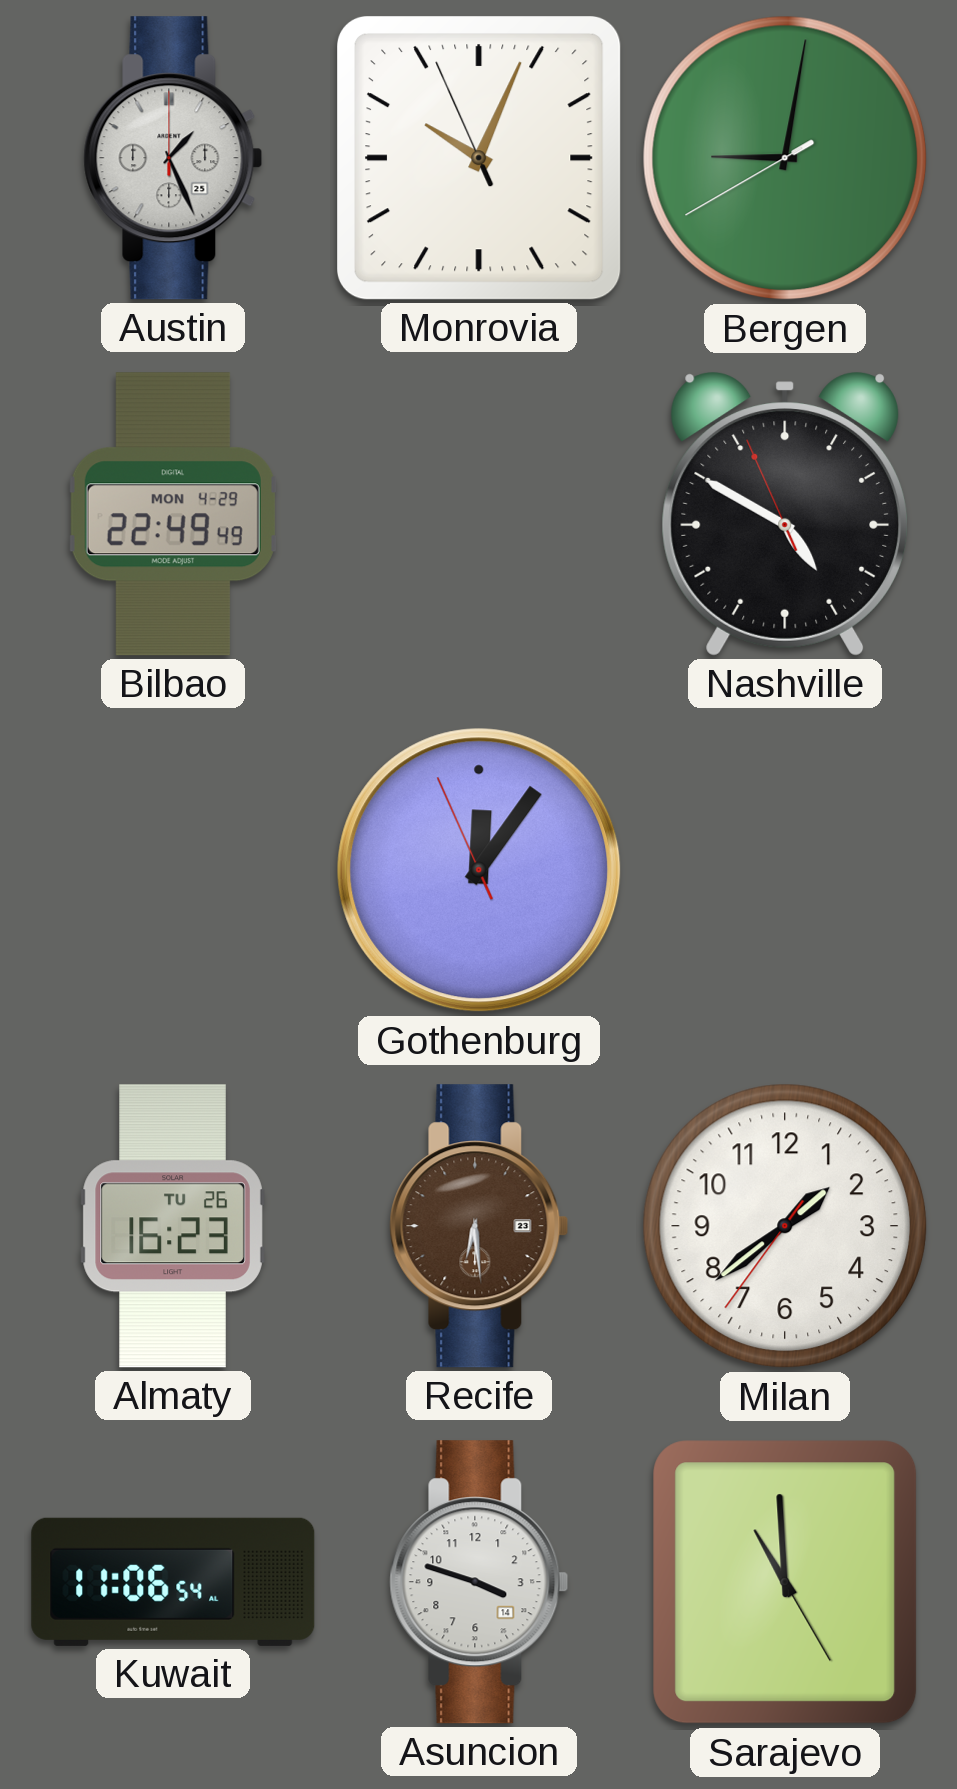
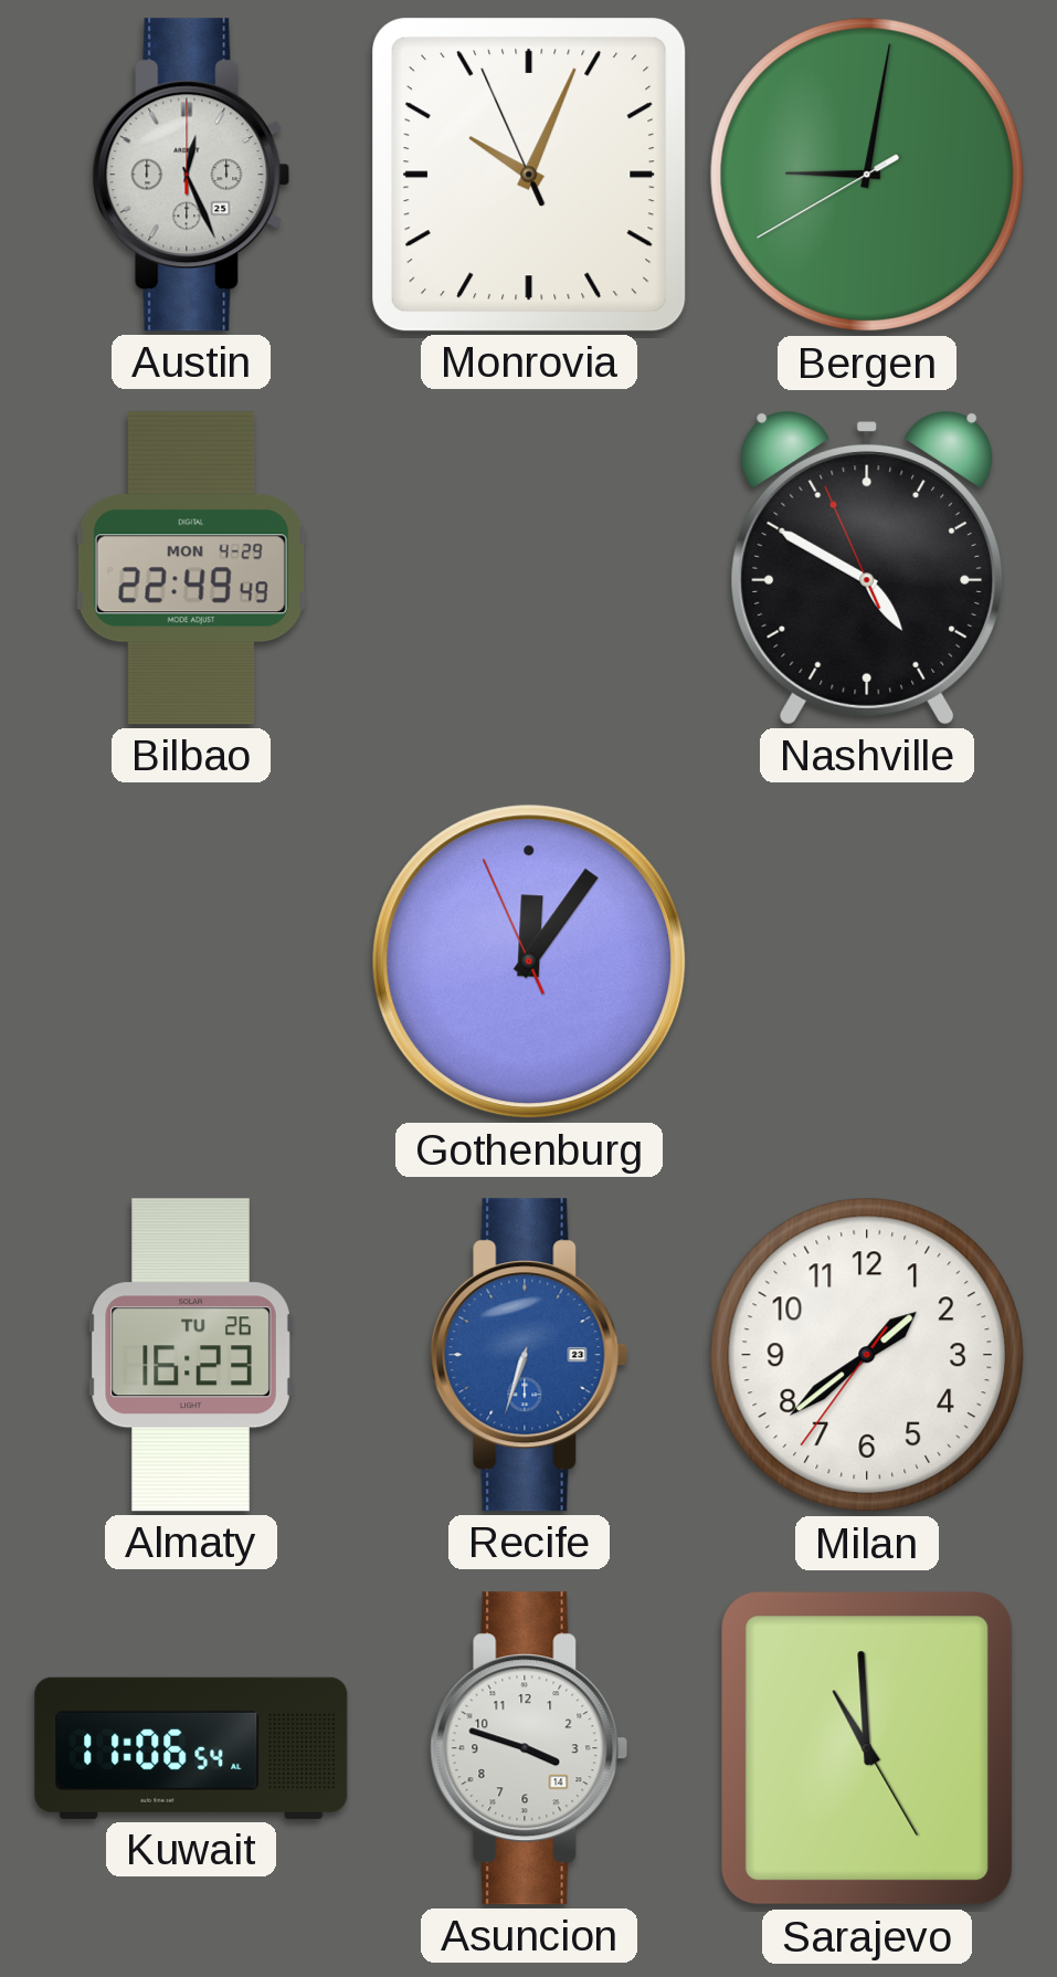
Austin: 1:26 -> 12:26 (191, 175)
Recife: 6:29 -> 6:33 (529, 1355)
Recife dial: brown -> blue (529, 1355)
